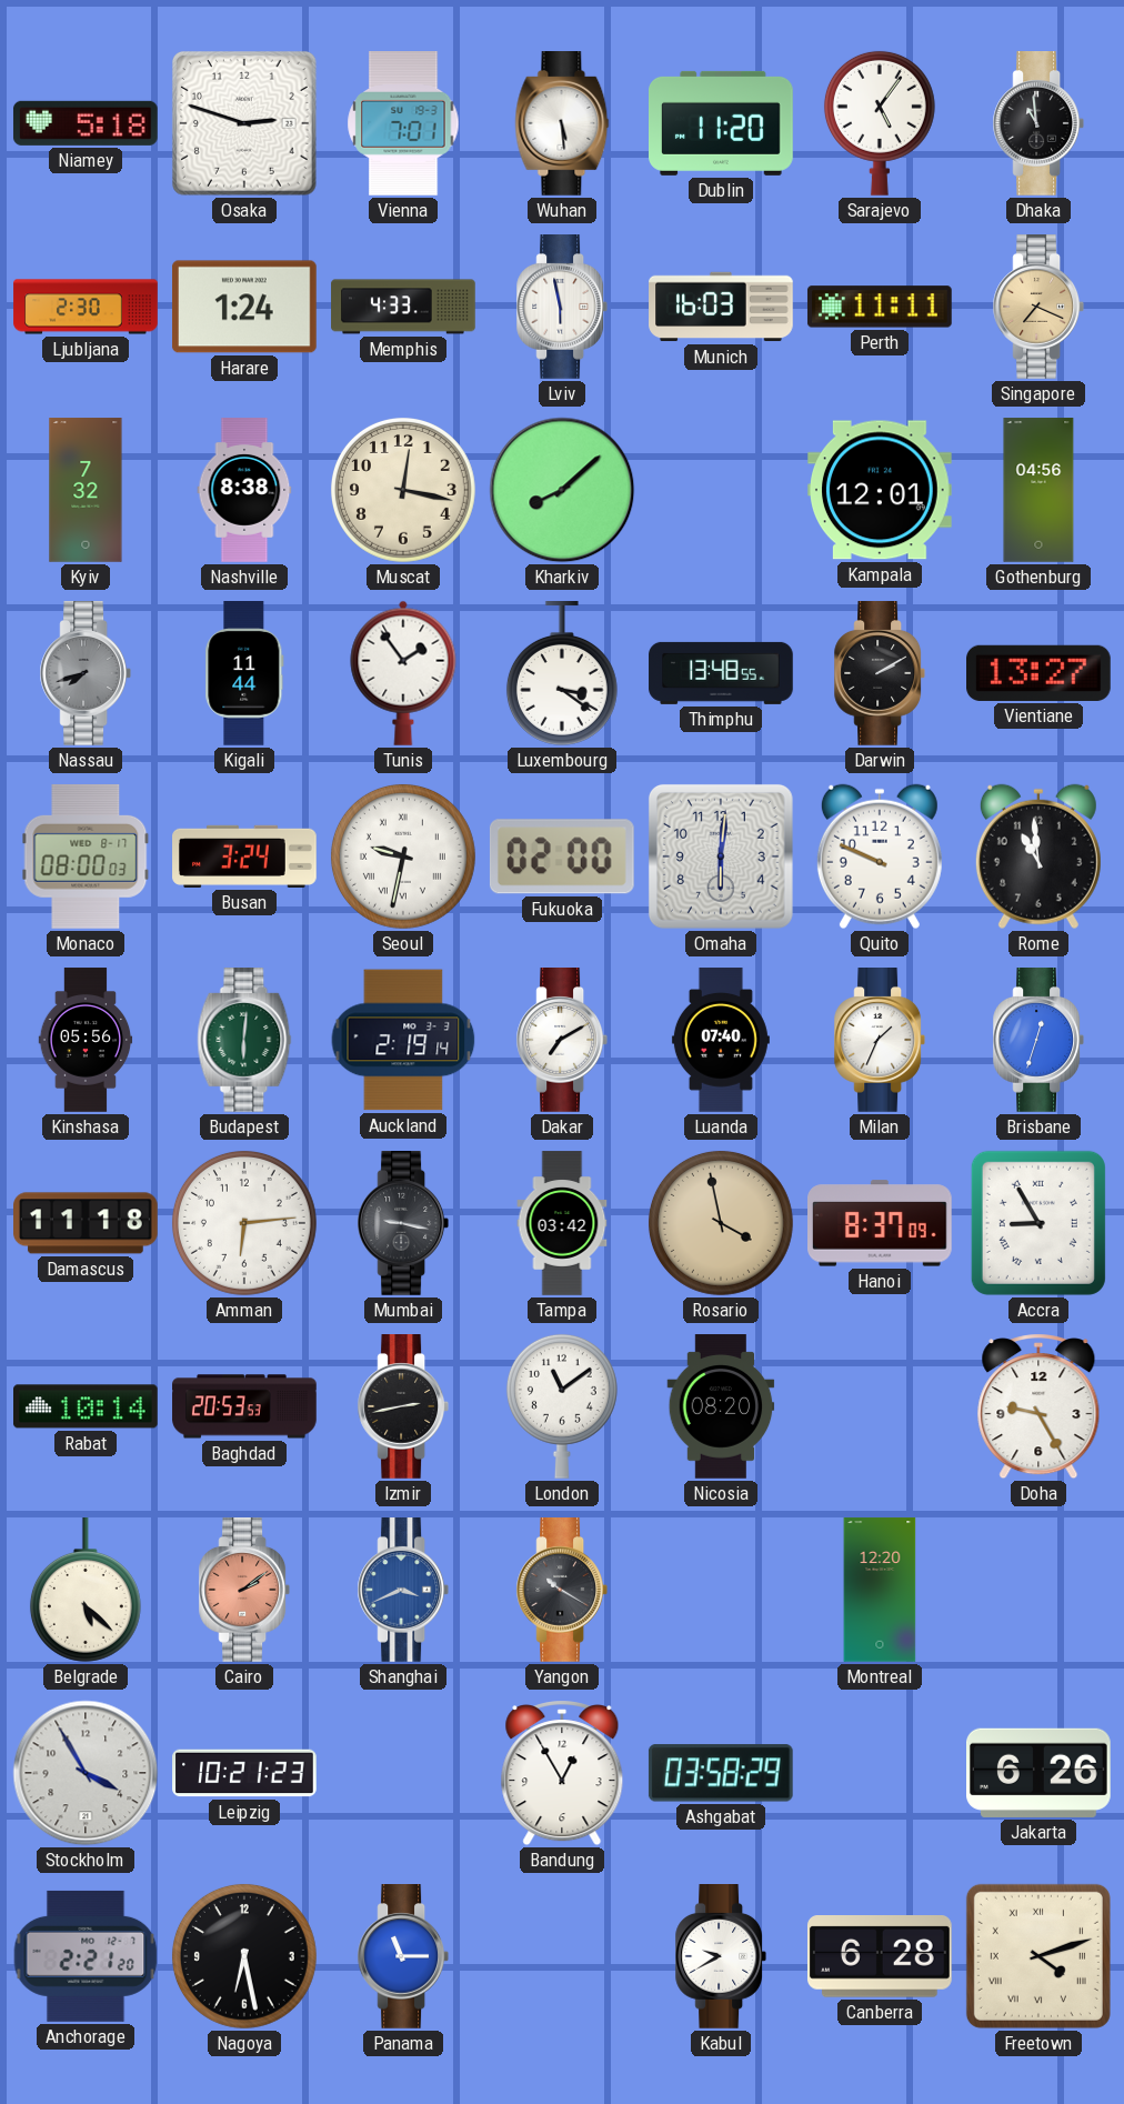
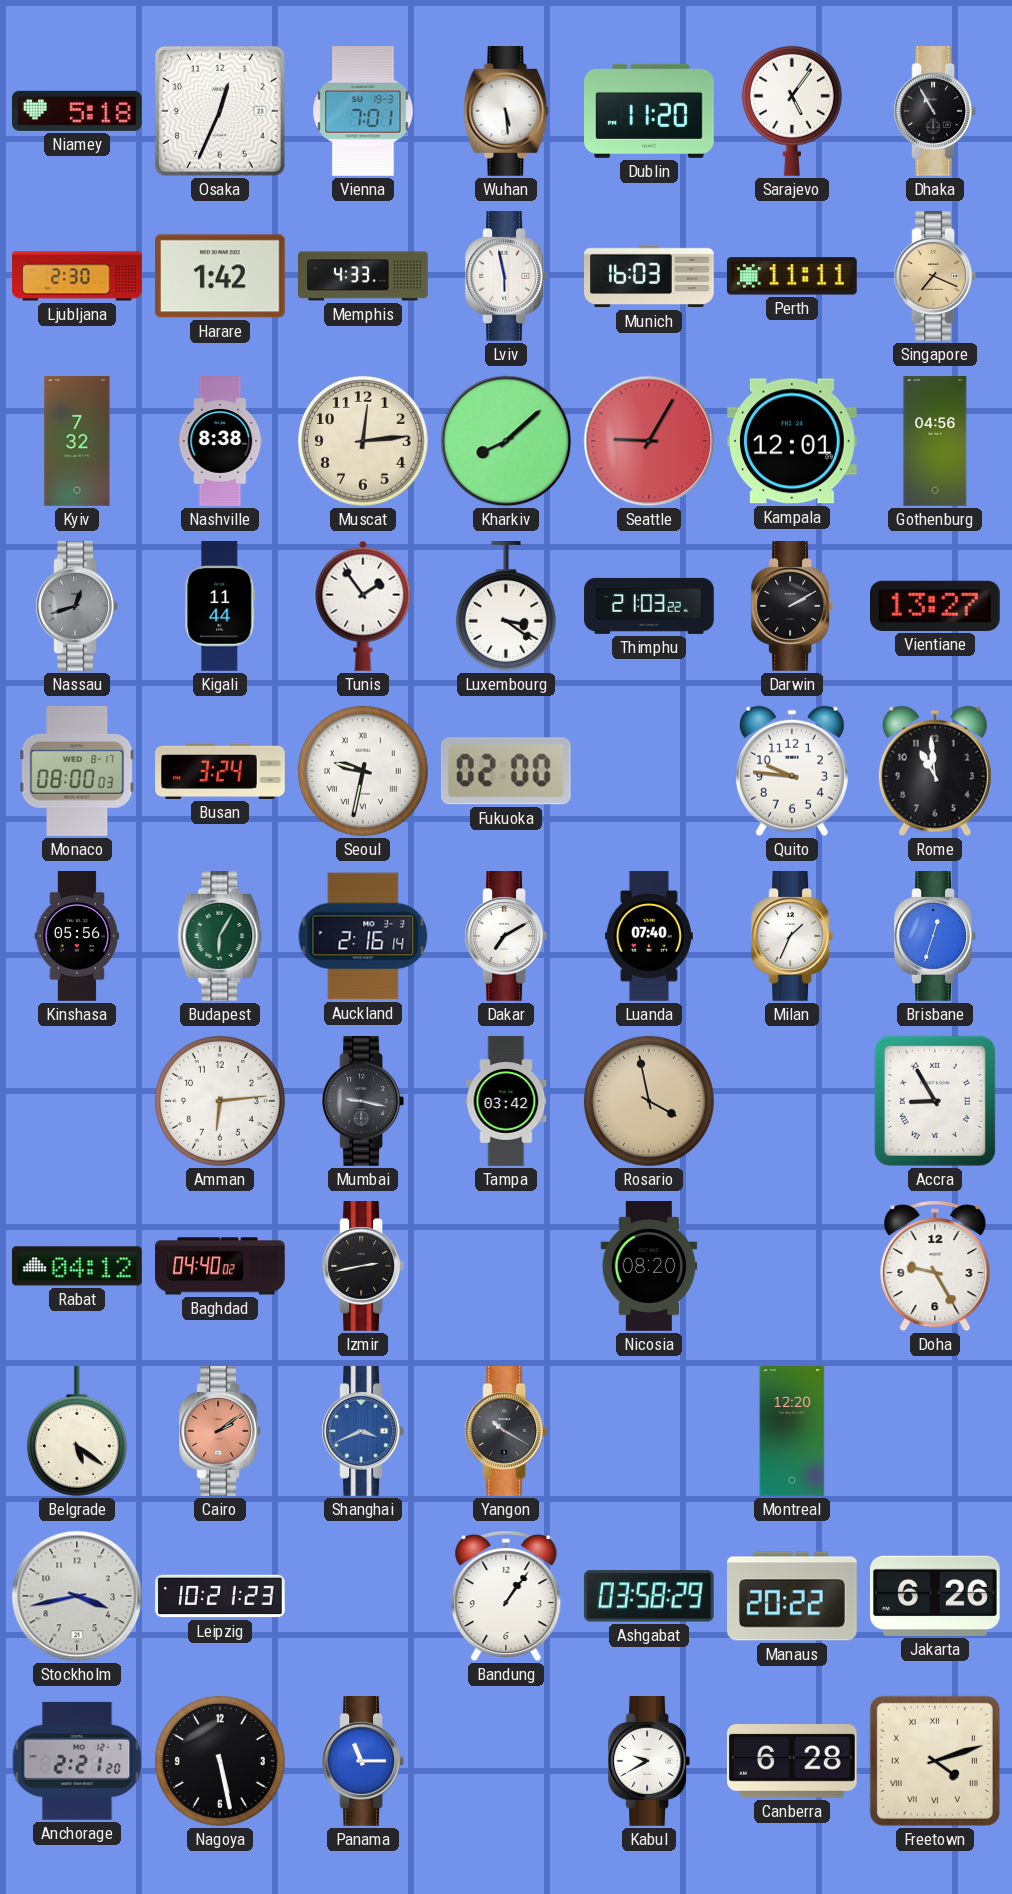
Osaka: 2:48 -> 12:34 (220, 111)
Dhaka: 10:59 -> 10:55 (934, 112)
Harare: 1:24 -> 1:42 (221, 276)
Muscat: 12:17 -> 12:14 (363, 441)
Seattle: none -> 9:05 (649, 441)
Nassau: 7:42 -> 12:42 (76, 607)
Thimphu: 13:48 -> 21:03 (649, 606)
Omaha: 6:01 -> none (721, 856)
Quito: 9:49 -> 9:46 (792, 771)
Budapest: 6:01 -> 6:05 (220, 937)
Auckland: 2:19 -> 2:16 (363, 936)
Damascus: 11:18 -> none (87, 1223)
Hanoi: 8:37 -> none (881, 1223)
Rabat: 10:14 -> 04:12 (78, 1266)
Baghdad: 20:53 -> 04:40 (220, 1266)
London: 11:09 -> none (562, 1406)
Belgrade: 5:22 -> 5:21 (77, 1432)
Stockholm: 3:55 -> 3:43 (77, 1596)
Bandung: 12:55 -> 1:06 (506, 1596)
Manaus: none -> 20:22 (793, 1596)
Nagoya: 6:28 -> 5:28 (220, 1761)
